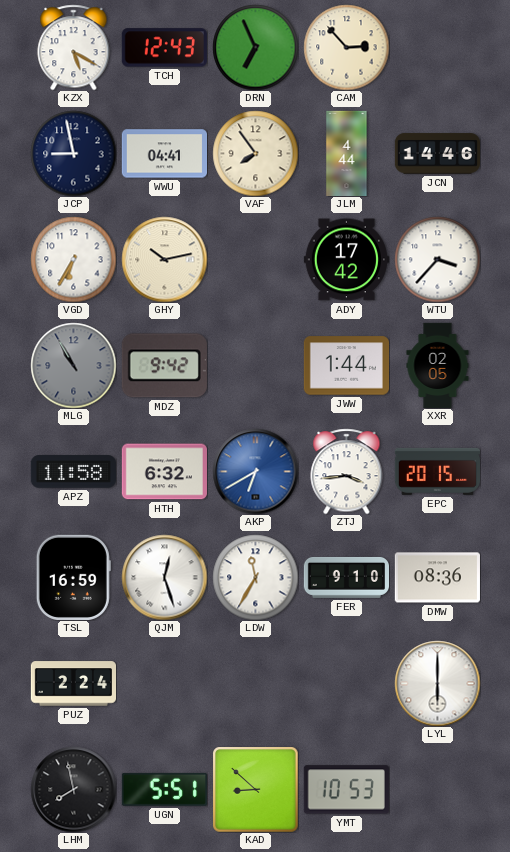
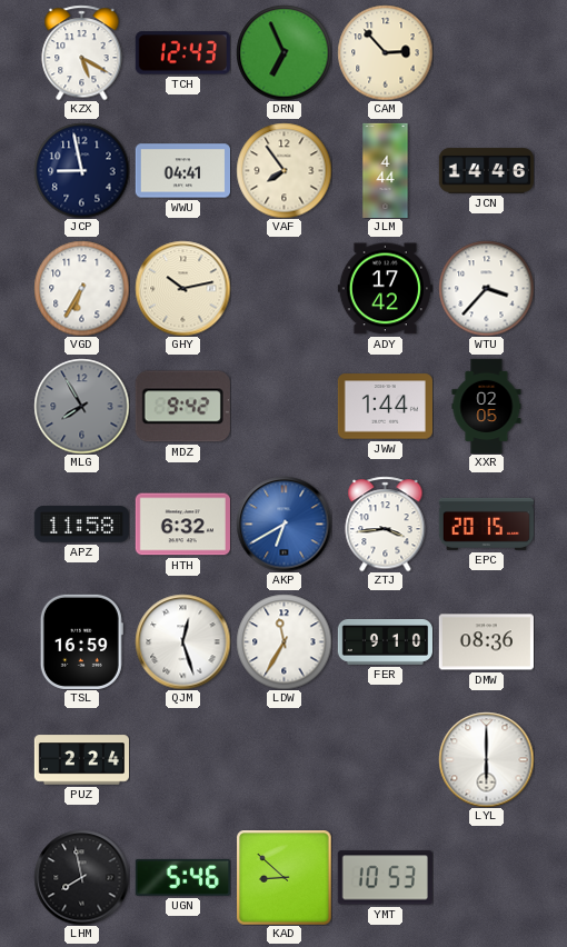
MLG: 10:55 -> 7:55 (81, 406)
UGN: 5:51 -> 5:46 (182, 877)
